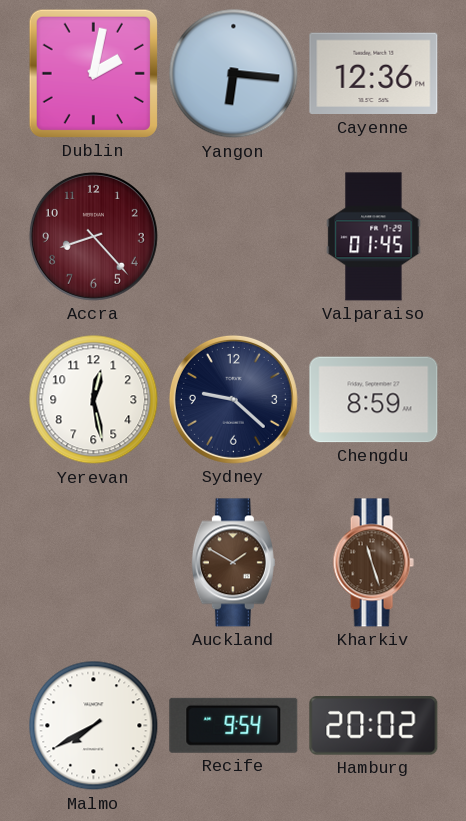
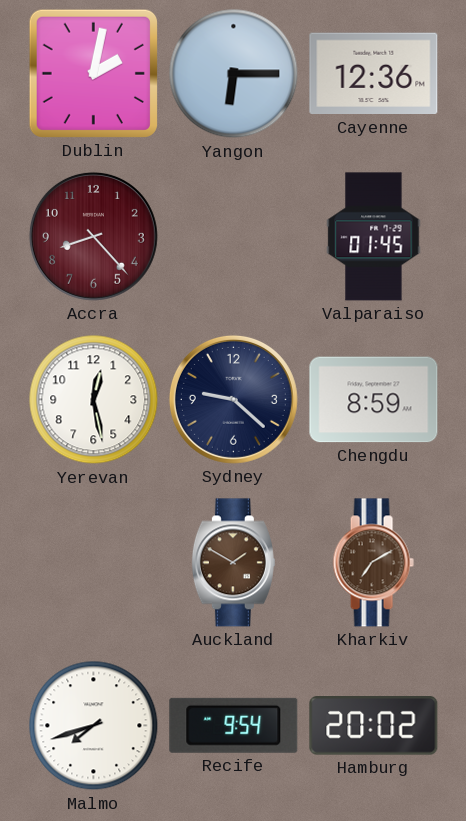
Yangon: 6:16 -> 6:15 (234, 74)
Kharkiv: 11:27 -> 7:10 (373, 563)
Malmo: 7:40 -> 7:42 (94, 726)
